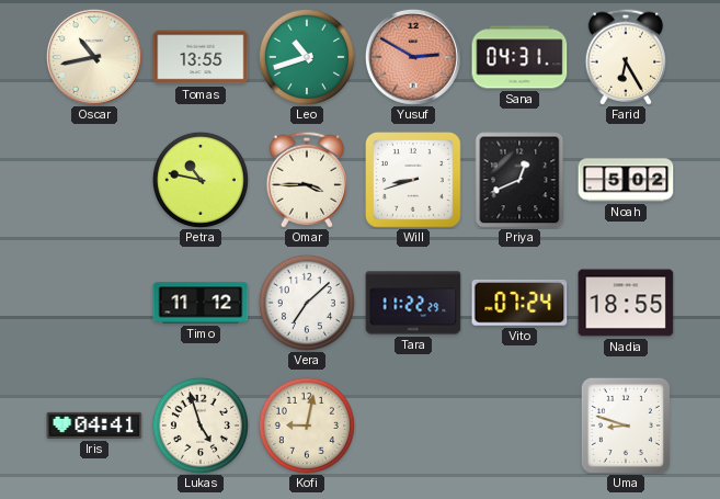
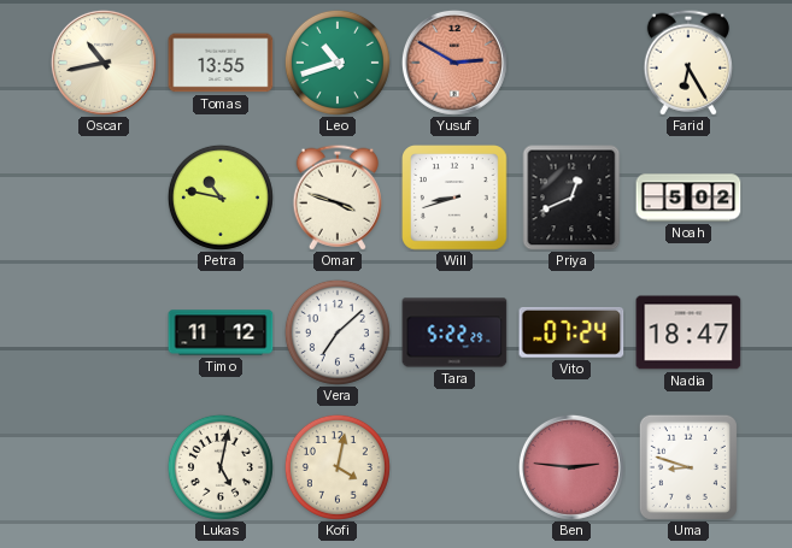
Sana: 04:31 -> none (519, 57)
Omar: 3:45 -> 3:48 (336, 198)
Tara: 11:22 -> 5:22 (454, 332)
Nadia: 18:55 -> 18:47 (688, 332)
Iris: 04:41 -> none (94, 426)
Lukas: 4:57 -> 5:02 (221, 467)
Kofi: 9:02 -> 4:02 (338, 467)
Ben: none -> 2:46 (571, 467)
